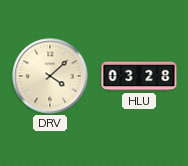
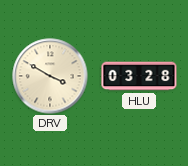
DRV: 4:08 -> 3:50 (50, 76)
